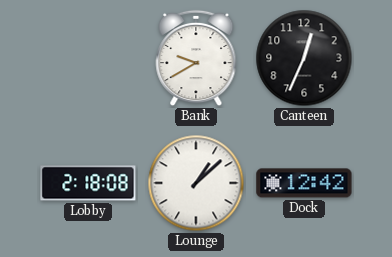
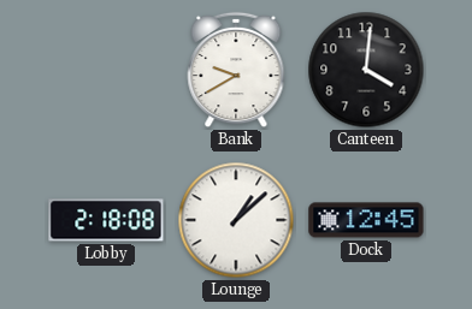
Canteen: 12:34 -> 4:01 (366, 70)
Dock: 12:42 -> 12:45 (366, 220)
